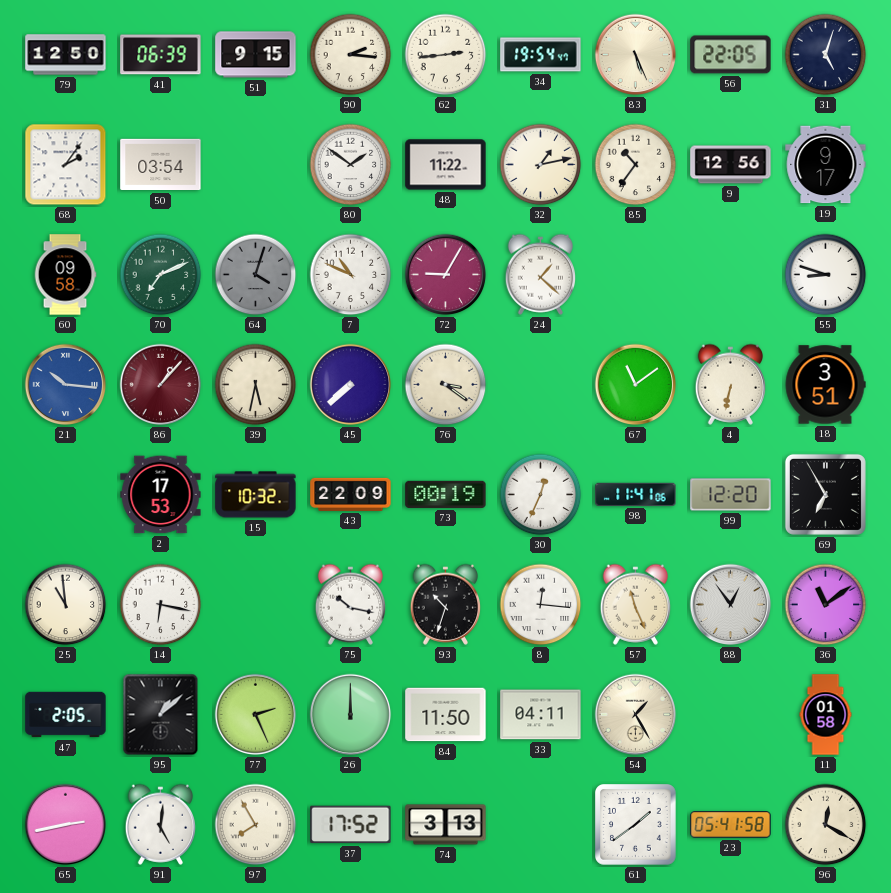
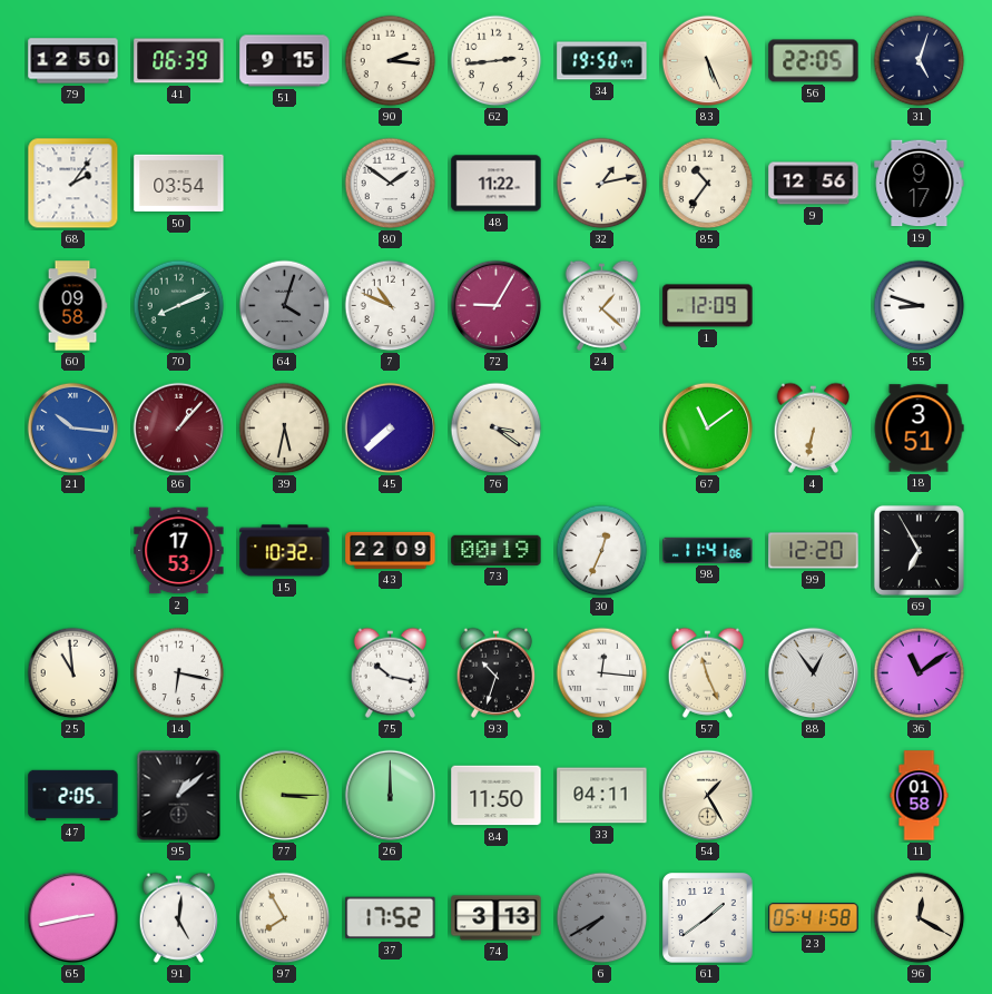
34: 19:54 -> 19:50 (602, 61)
70: 7:11 -> 8:11 (179, 306)
1: none -> 12:09 (708, 306)
77: 2:26 -> 3:15 (285, 796)
6: none -> 7:40 (602, 918)
